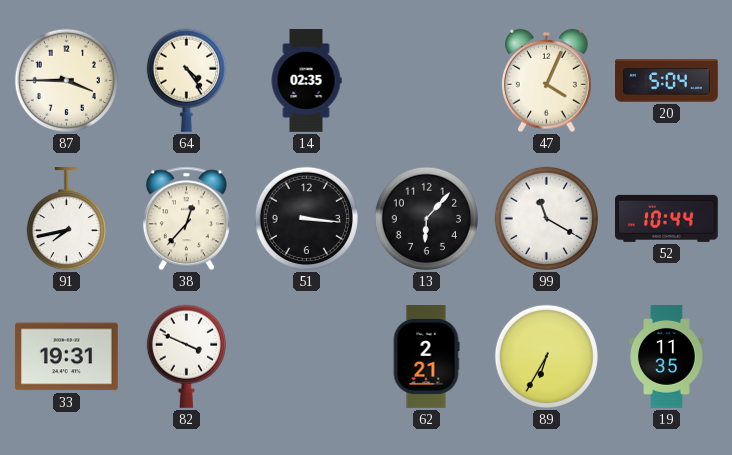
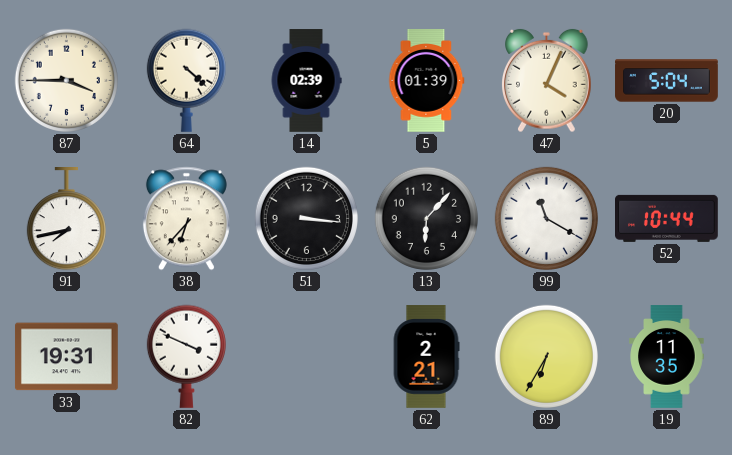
64: 4:24 -> 4:22 (186, 80)
14: 02:35 -> 02:39 (306, 81)
5: none -> 01:39 (427, 81)
38: 12:37 -> 6:37 (186, 219)
